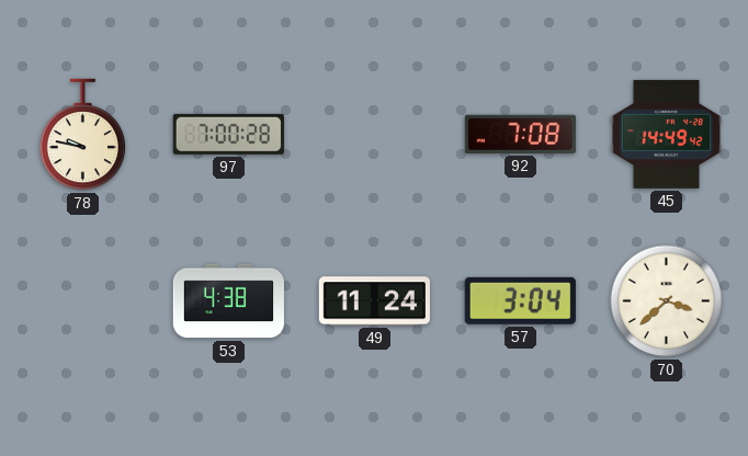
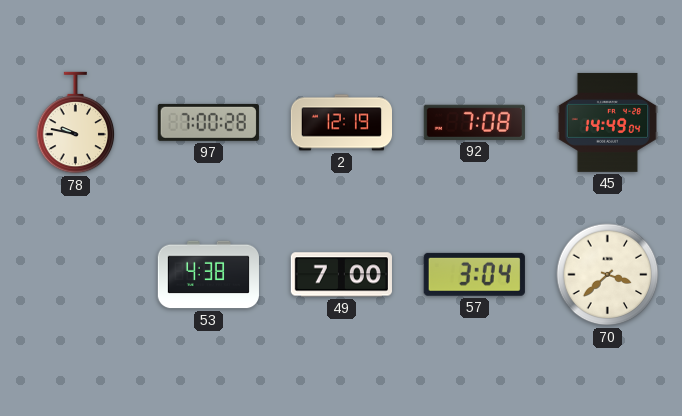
2: none -> 12:19 (341, 123)
45: 14:49:42 -> 14:49:04 (607, 122)
49: 11:24 -> 7:00 (341, 275)
